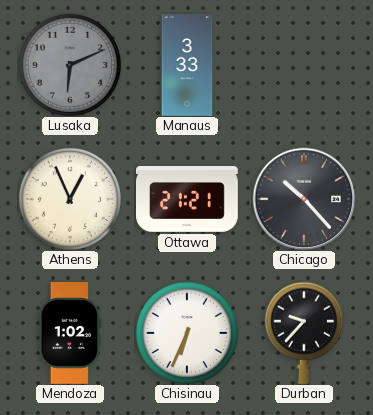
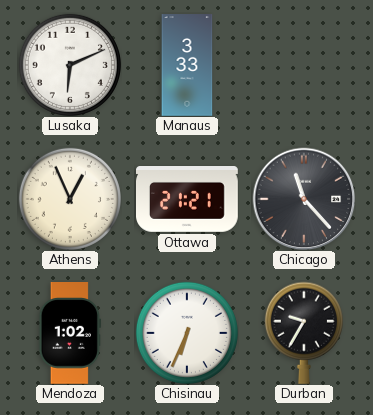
Lusaka dial: grey -> white (70, 65)
Chicago: 10:23 -> 11:23 (304, 199)
Durban: 9:37 -> 9:35 (304, 333)
